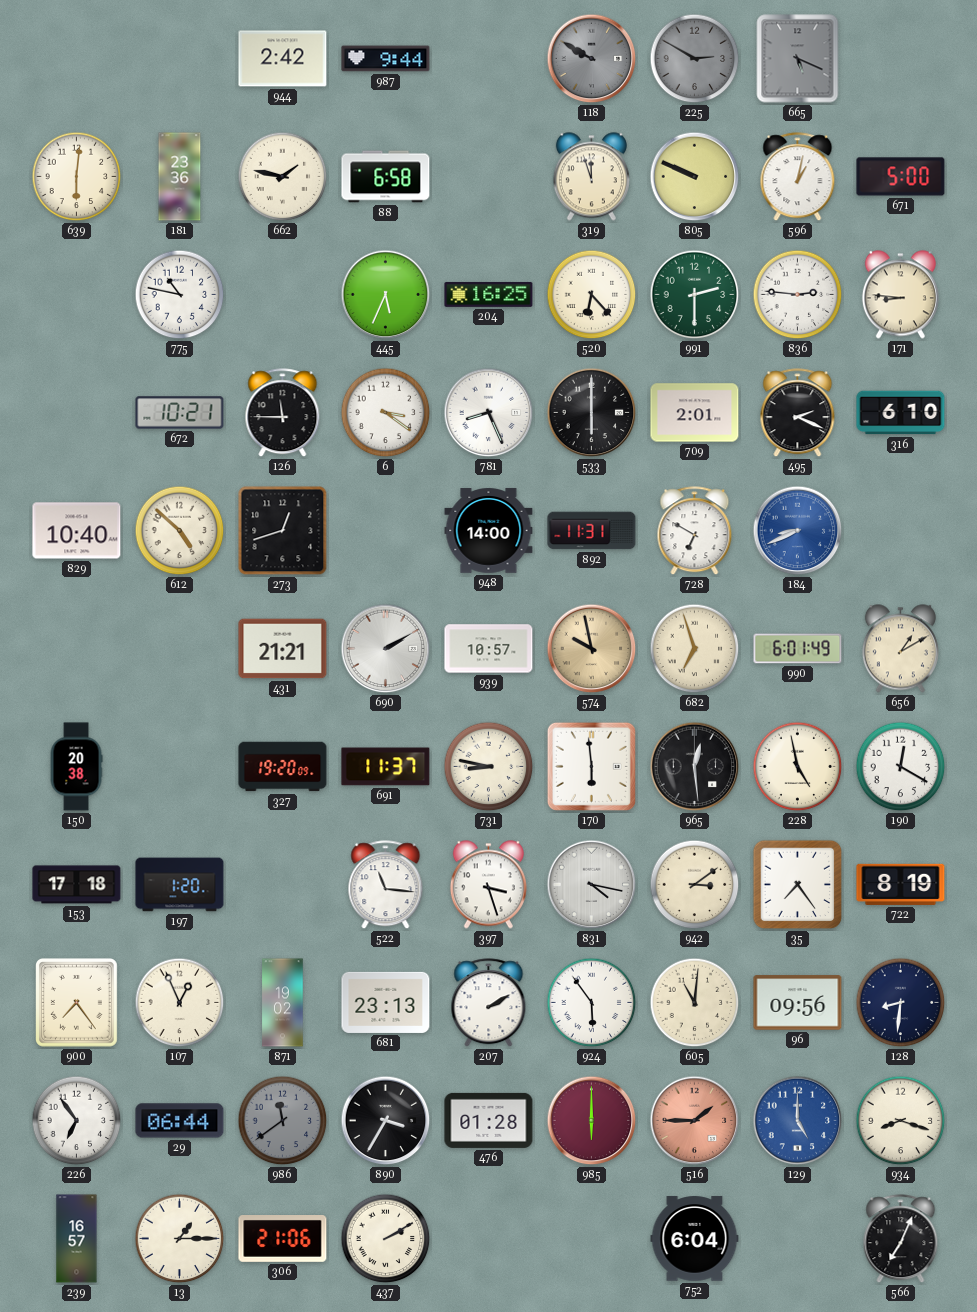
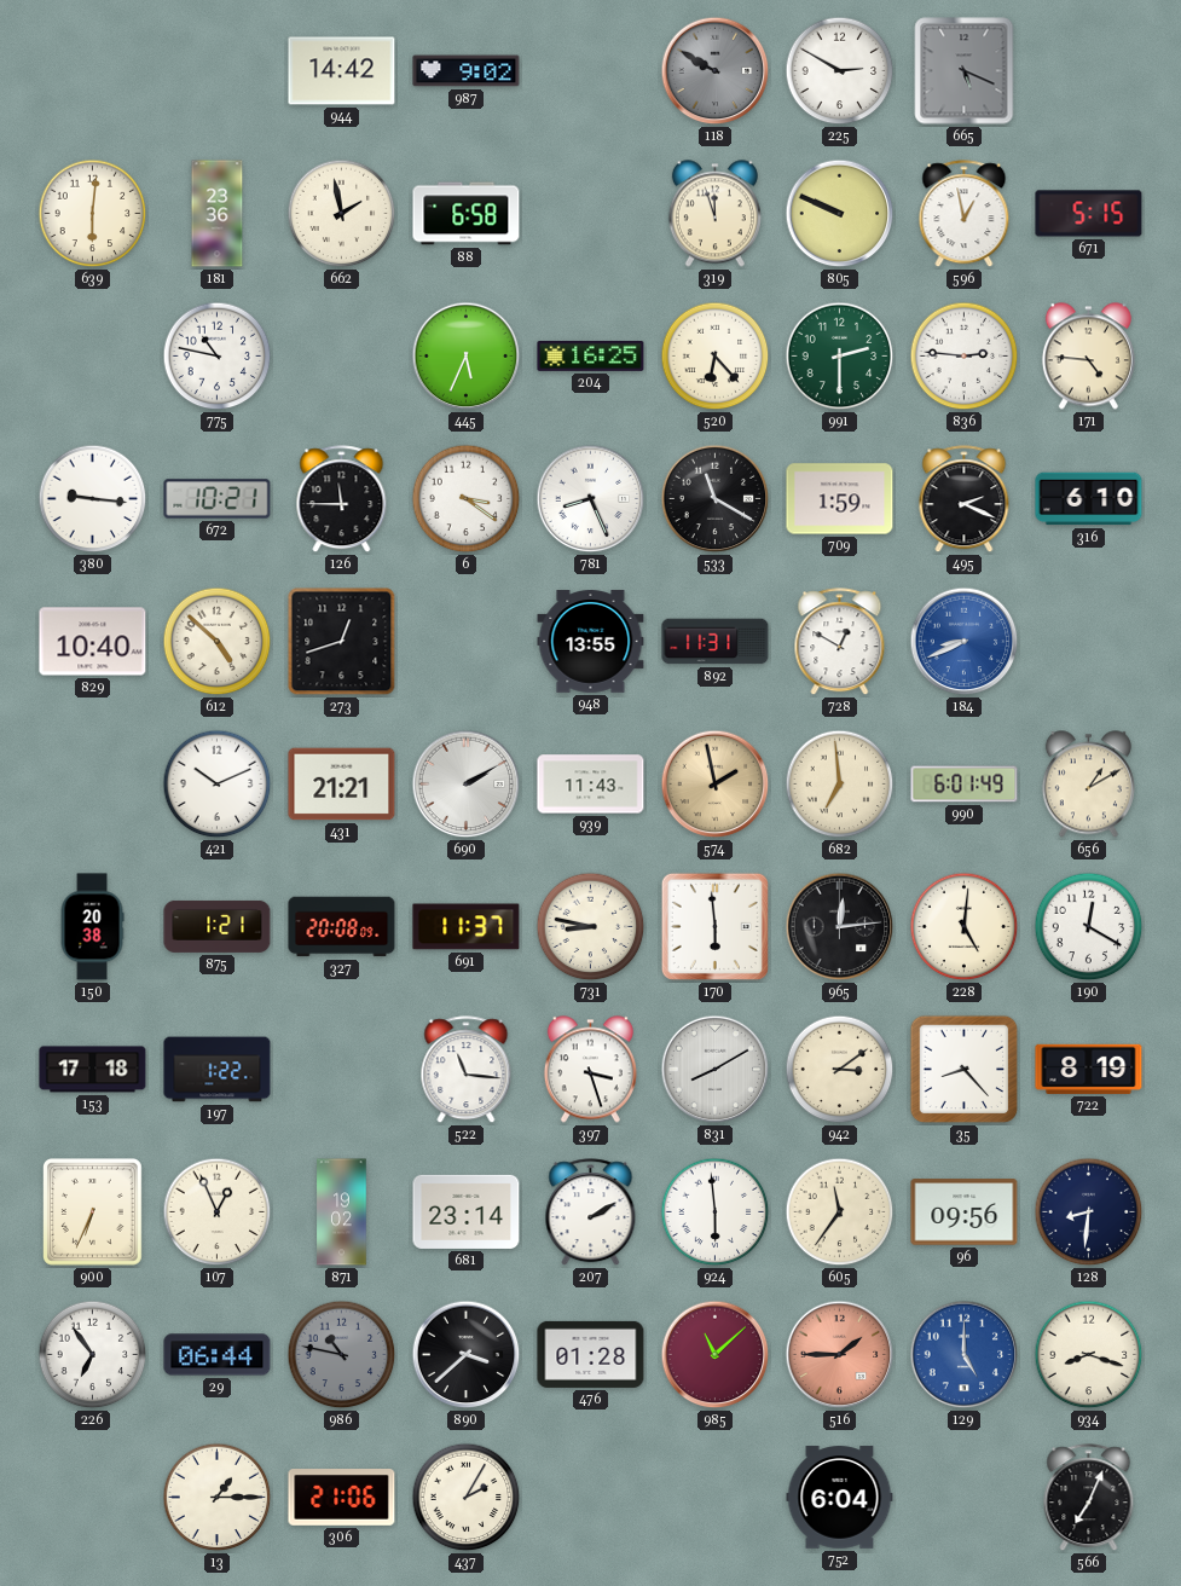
944: 2:42 -> 14:42 (342, 71)
987: 9:44 -> 9:02 (467, 71)
225 dial: grey -> white (840, 71)
662: 1:47 -> 1:58 (342, 214)
596: 1:02 -> 12:58 (965, 214)
671: 5:00 -> 5:15 (1089, 214)
171: 8:46 -> 4:46 (1088, 357)
380: none -> 9:16 (93, 499)
533: 6:00 -> 11:20 (716, 499)
709: 2:01 -> 1:59 (840, 499)
948: 14:00 -> 13:55 (591, 642)
728: 6:50 -> 12:50 (840, 642)
421: none -> 10:11 (218, 785)
939: 10:57 -> 11:43 (591, 785)
574: 9:58 -> 1:58 (716, 785)
682: 6:57 -> 6:59 (840, 785)
875: none -> 1:21 (218, 926)
327: 19:20 -> 20:08 (342, 927)
965: 12:29 -> 12:14 (840, 927)
228: 4:58 -> 5:01 (965, 927)
197: 1:20 -> 1:22 (218, 1070)
831: 4:17 -> 8:10 (716, 1070)
35: 7:24 -> 8:23 (965, 1070)
900: 7:24 -> 6:34 (93, 1212)
681: 23:13 -> 23:14 (467, 1211)
924: 5:54 -> 5:59 (716, 1212)
605: 11:01 -> 11:36 (840, 1212)
986: 11:39 -> 10:47 (342, 1355)
890: 3:35 -> 3:38 (467, 1355)
985: 6:00 -> 11:08 (716, 1355)
239: 16:57 -> none (77, 1239)
437: 2:10 -> 2:05 (467, 1498)
